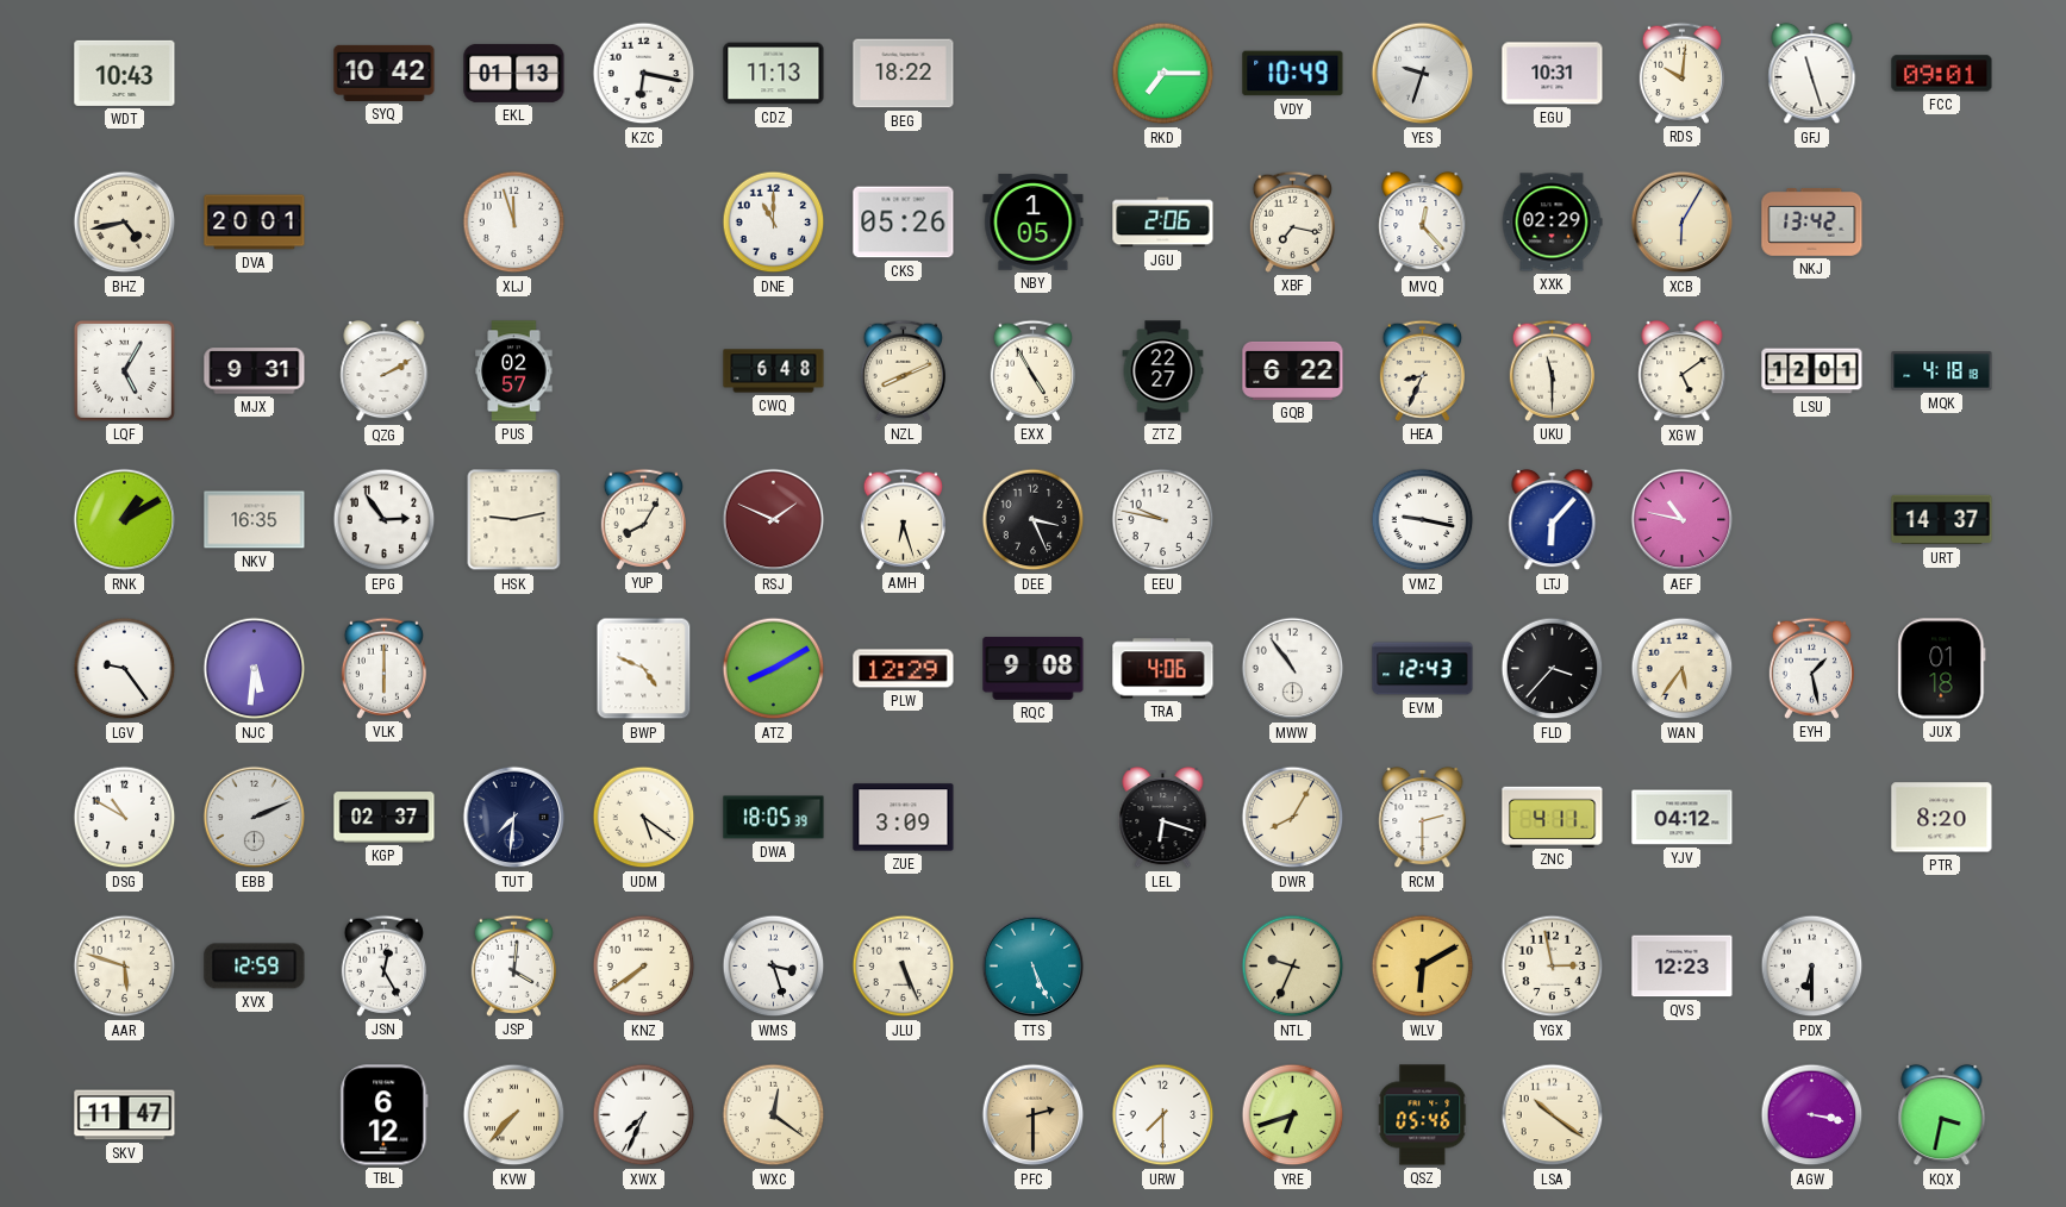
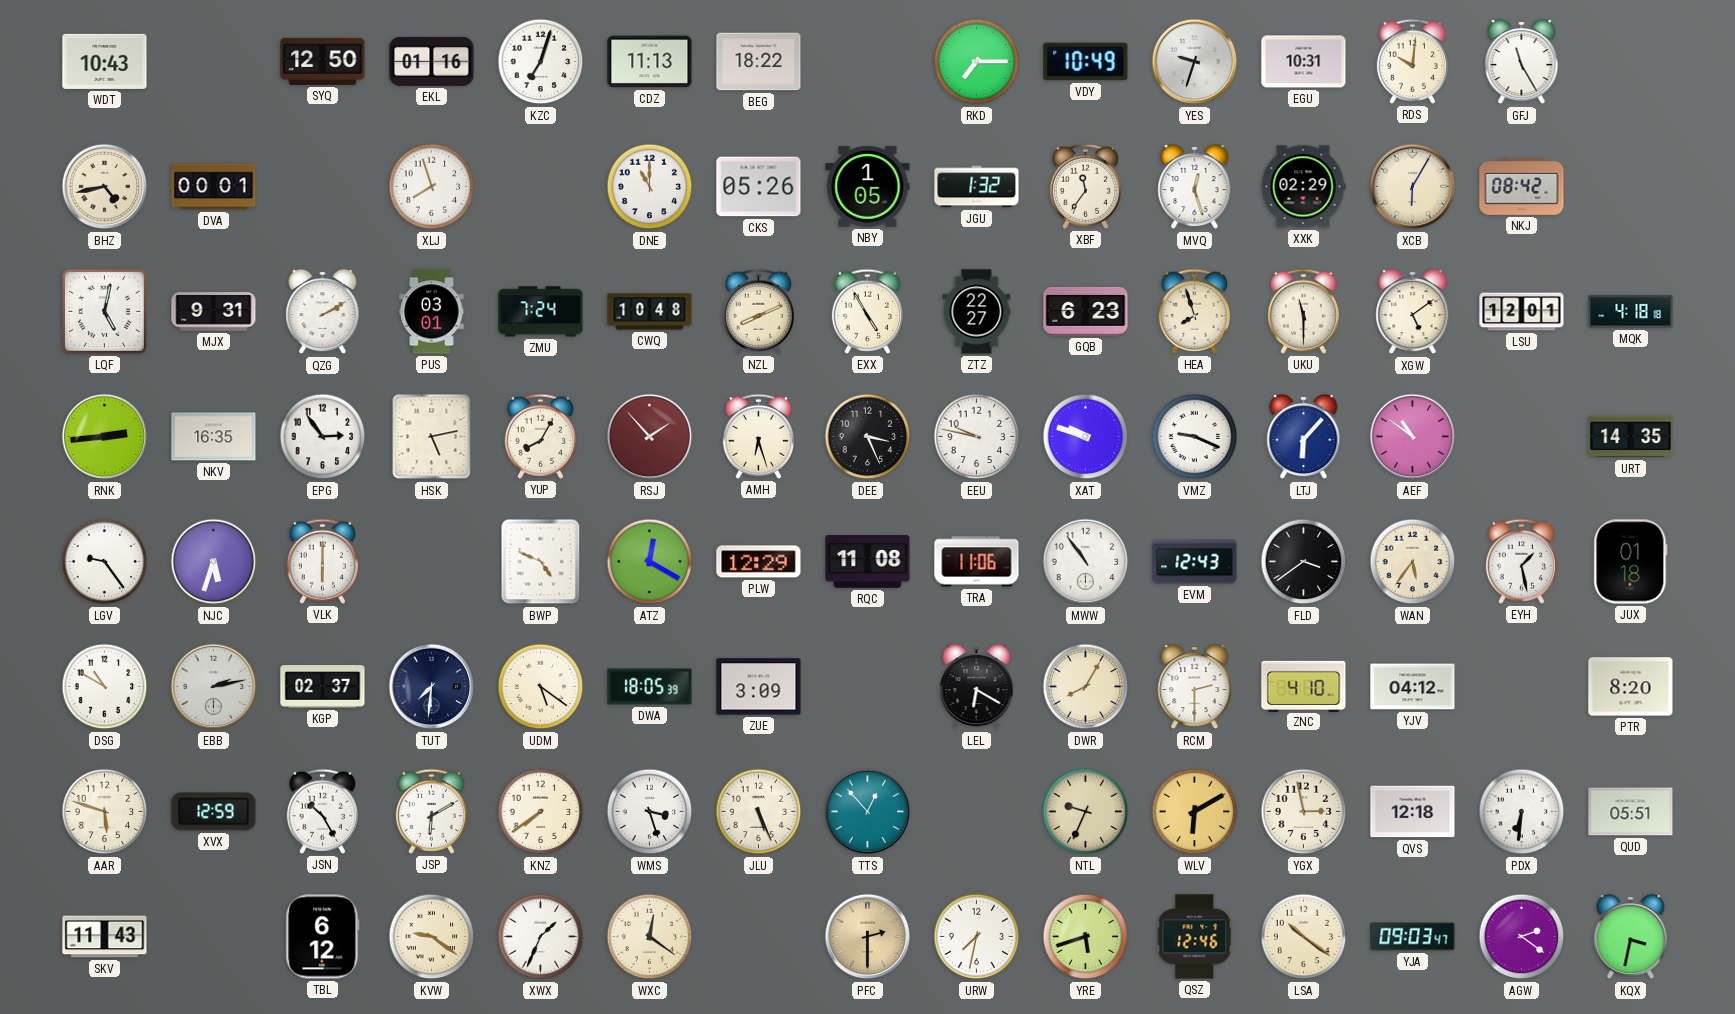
SYQ: 10:42 -> 12:50 (323, 61)
EKL: 01:13 -> 01:16 (432, 61)
KZC: 6:17 -> 7:03 (541, 62)
GFJ: 11:27 -> 11:25 (1522, 62)
FCC: 09:01 -> none (1942, 74)
DVA: 20:01 -> 00:01 (214, 187)
XLJ: 11:57 -> 7:57 (432, 187)
JGU: 2:06 -> 1:32 (977, 187)
XBF: 7:17 -> 11:36 (1085, 186)
MVQ: 12:23 -> 12:27 (1195, 187)
NKJ: 13:42 -> 08:42 (1522, 186)
LQF: 5:05 -> 5:02 (104, 311)
PUS: 02:57 -> 03:01 (432, 312)
ZMU: none -> 7:24 (541, 312)
CWQ: 6:48 -> 10:48 (650, 312)
GQB: 6:22 -> 6:23 (1086, 311)
HEA: 8:34 -> 7:57 (1194, 311)
RNK: 1:10 -> 2:44 (105, 437)
HSK: 9:13 -> 5:13 (432, 437)
RSJ: 1:49 -> 1:53 (650, 437)
XAT: none -> 9:48 (1086, 437)
VMZ: 9:17 -> 9:19 (1195, 437)
AEF: 10:47 -> 10:51 (1413, 437)
URT: 14:37 -> 14:35 (1631, 437)
NJC: 5:31 -> 5:33 (214, 562)
ATZ: 8:10 -> 12:20 (650, 562)
RQC: 9:08 -> 11:08 (868, 562)
TRA: 4:06 -> 11:06 (977, 562)
FLD: 3:37 -> 3:39 (1304, 562)
EBB: 2:11 -> 2:13 (214, 687)
LEL: 6:18 -> 6:20 (977, 687)
ZNC: 4:11 -> 4:10 (1304, 686)
JSN: 12:25 -> 10:25 (322, 811)
JSP: 4:01 -> 6:10 (431, 811)
TTS: 5:26 -> 12:53 (868, 812)
QVS: 12:23 -> 12:18 (1413, 812)
PDX: 6:30 -> 6:31 (1522, 812)
QUD: none -> 05:51 (1631, 812)
SKV: 11:47 -> 11:43 (105, 937)
KVW: 7:37 -> 9:21 (432, 937)
XWX: 7:34 -> 1:34 (541, 937)
URW: 7:30 -> 7:32 (977, 937)
YRE: 6:42 -> 5:42 (1086, 937)
QSZ: 05:46 -> 12:46 (1195, 937)
YJA: none -> 09:03 (1413, 937)
AGW: 3:17 -> 2:21 (1522, 937)
